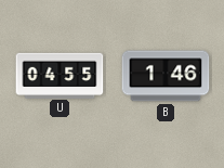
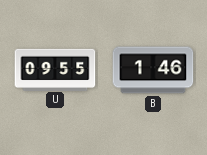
U: 04:55 -> 09:55 (55, 69)
